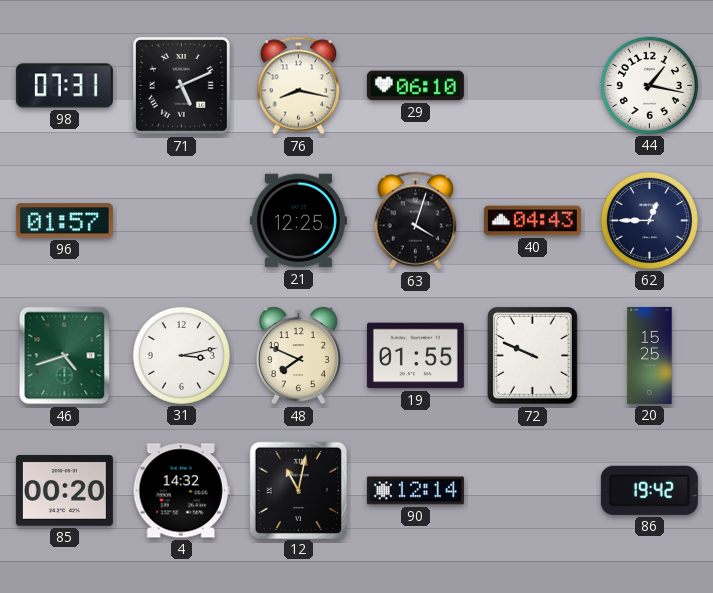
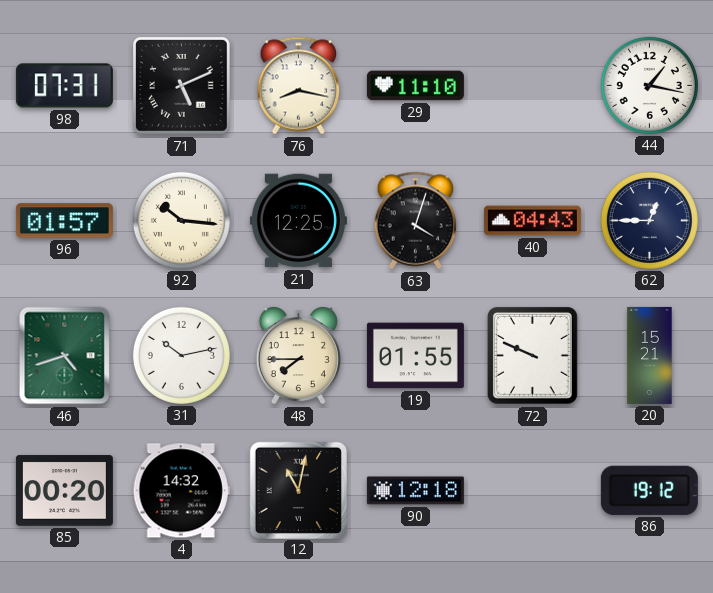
29: 06:10 -> 11:10 (415, 86)
92: none -> 10:16 (181, 220)
31: 3:13 -> 10:13 (181, 355)
48: 7:49 -> 7:45 (298, 356)
20: 15:25 -> 15:21 (650, 355)
90: 12:14 -> 12:18 (415, 491)
86: 19:42 -> 19:12 (649, 490)
